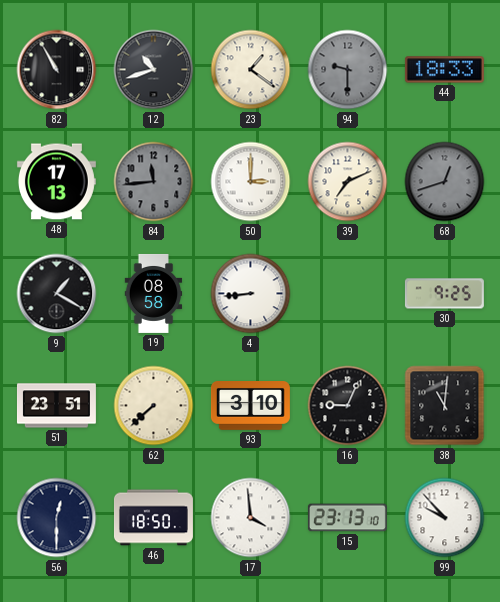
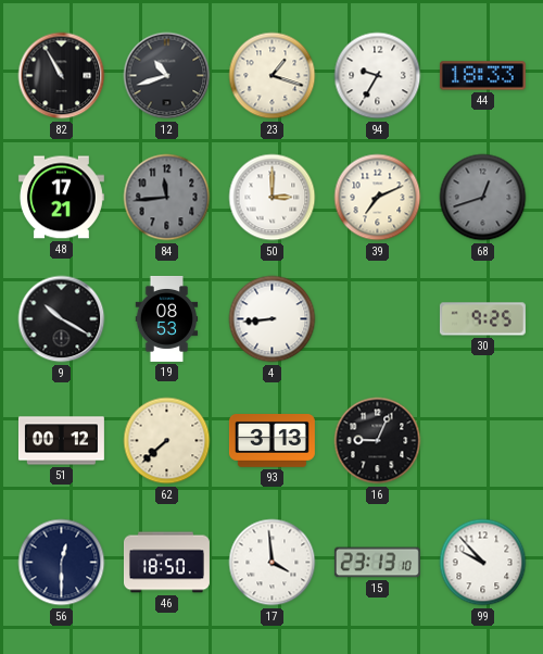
23: 1:21 -> 1:18 (273, 76)
94: 9:30 -> 9:35 (378, 76)
94 dial: grey -> white (378, 76)
48: 17:13 -> 17:21 (61, 198)
9: 1:20 -> 10:20 (62, 319)
19: 08:58 -> 08:53 (167, 318)
51: 23:51 -> 00:12 (61, 441)
93: 3:10 -> 3:13 (271, 441)
38: 11:01 -> none (445, 406)
